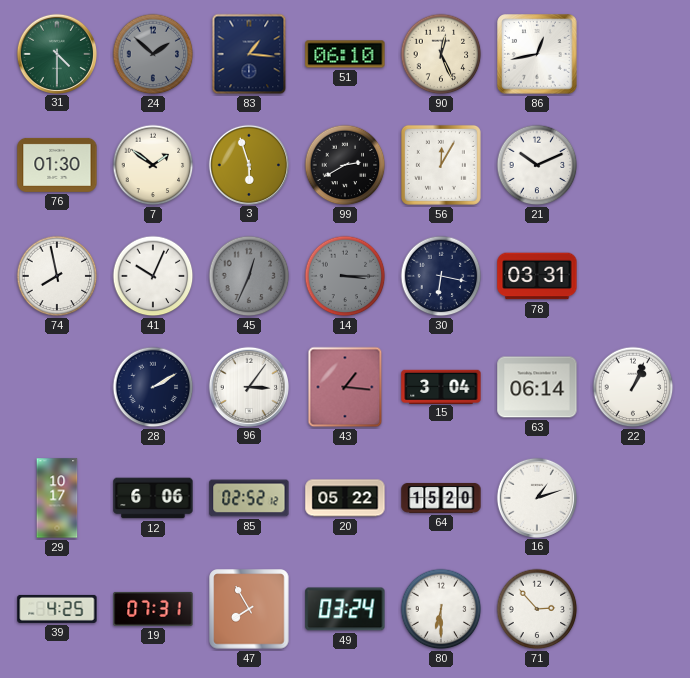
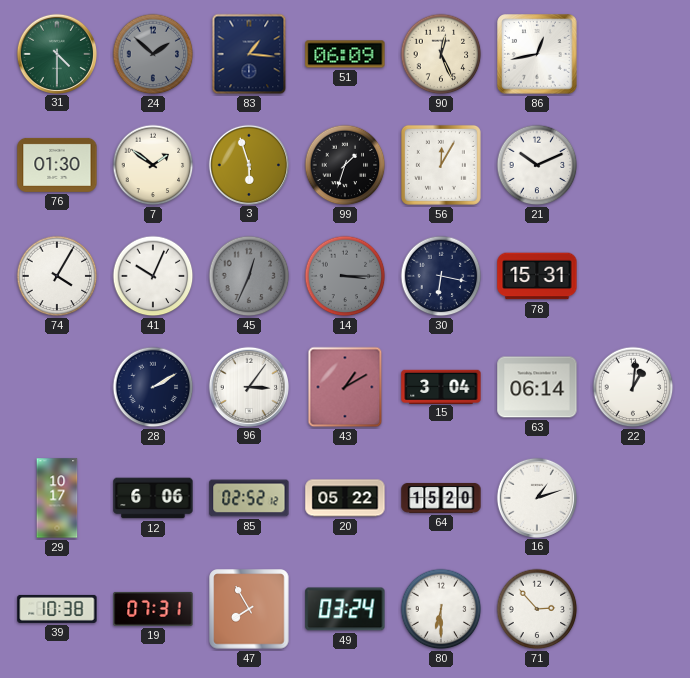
51: 06:10 -> 06:09 (345, 54)
99: 2:40 -> 1:33 (345, 165)
74: 7:58 -> 4:05 (57, 276)
78: 03:31 -> 15:31 (537, 276)
43: 1:16 -> 1:10 (345, 387)
22: 1:04 -> 1:01 (633, 387)
39: 4:25 -> 10:38 (57, 609)
